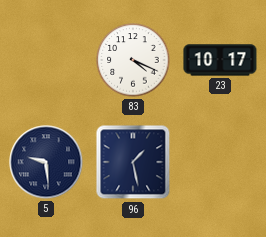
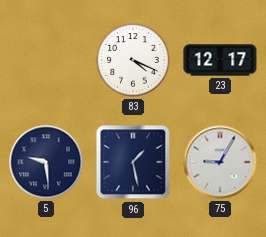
23: 10:17 -> 12:17 (220, 60)
75: none -> 9:05 (220, 162)
